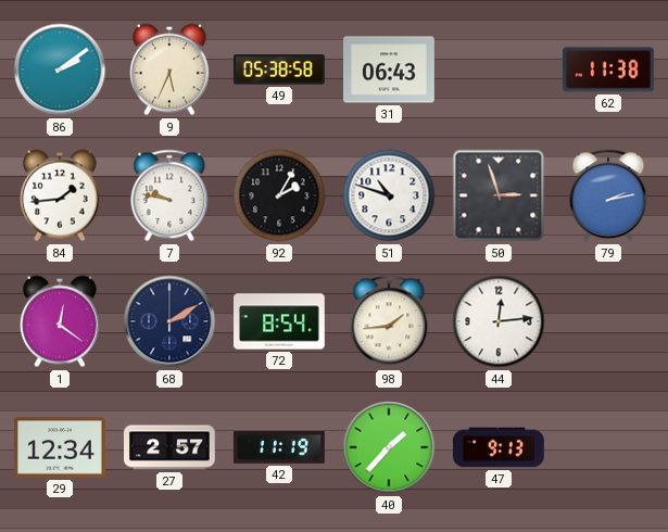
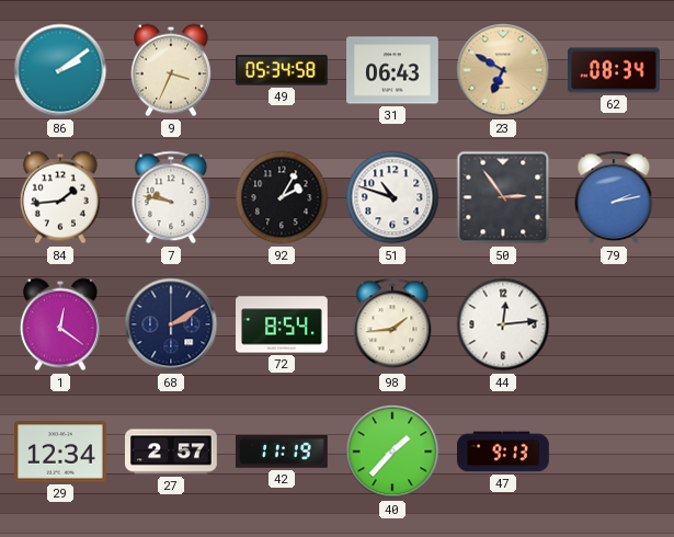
9: 5:34 -> 3:34 (171, 70)
49: 05:38 -> 05:34 (282, 70)
23: none -> 6:50 (503, 70)
62: 11:38 -> 08:34 (615, 70)
50: 2:57 -> 2:54 (503, 197)
